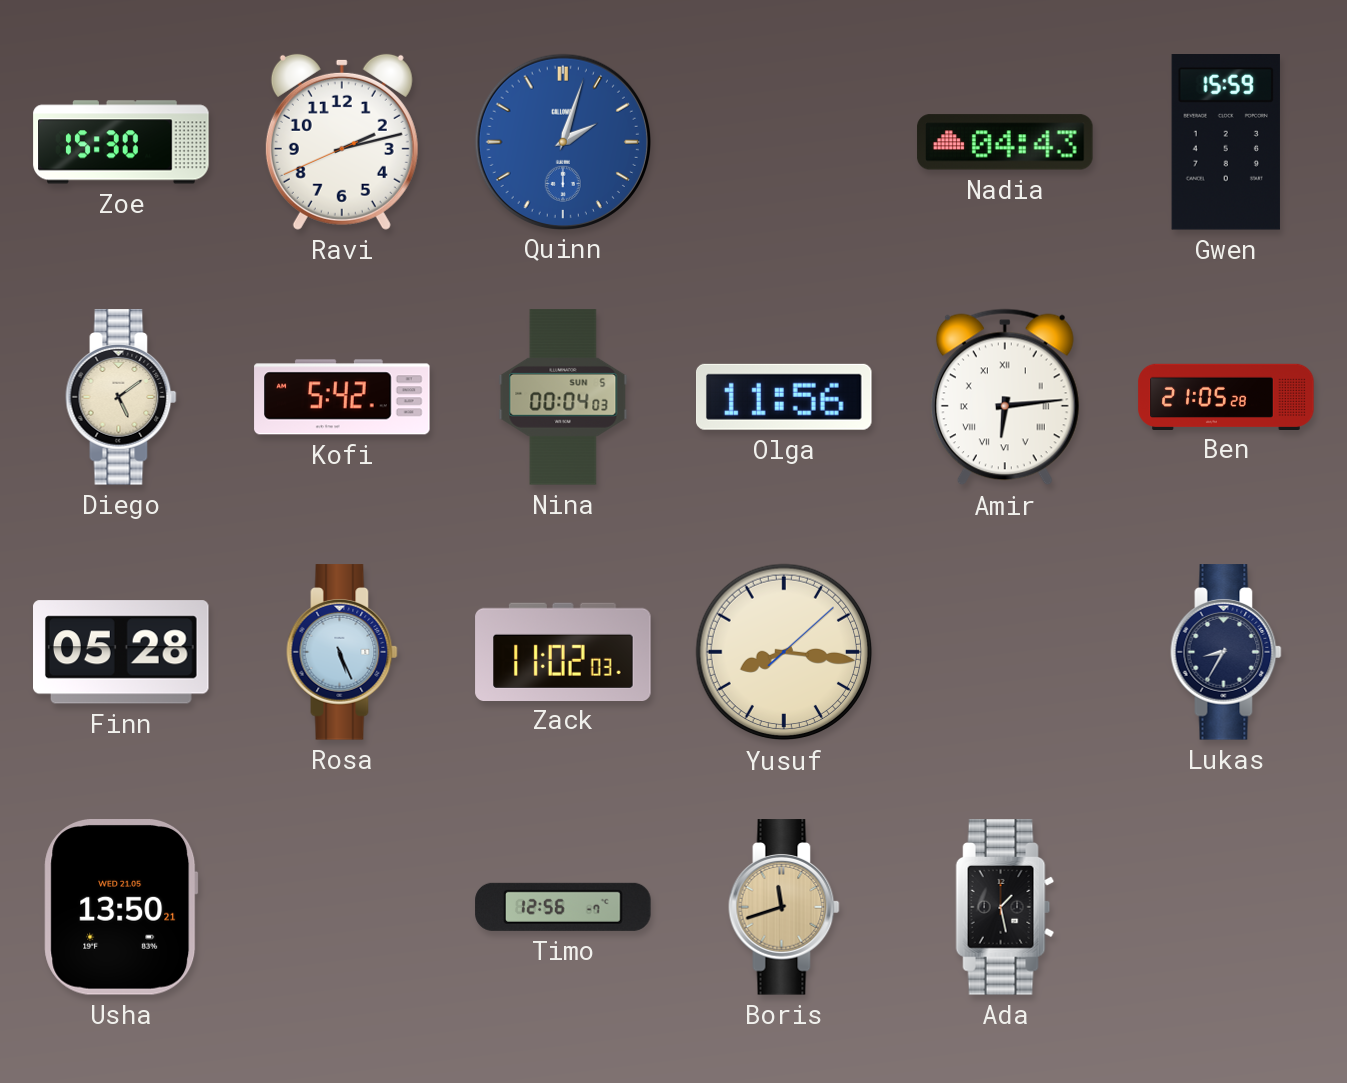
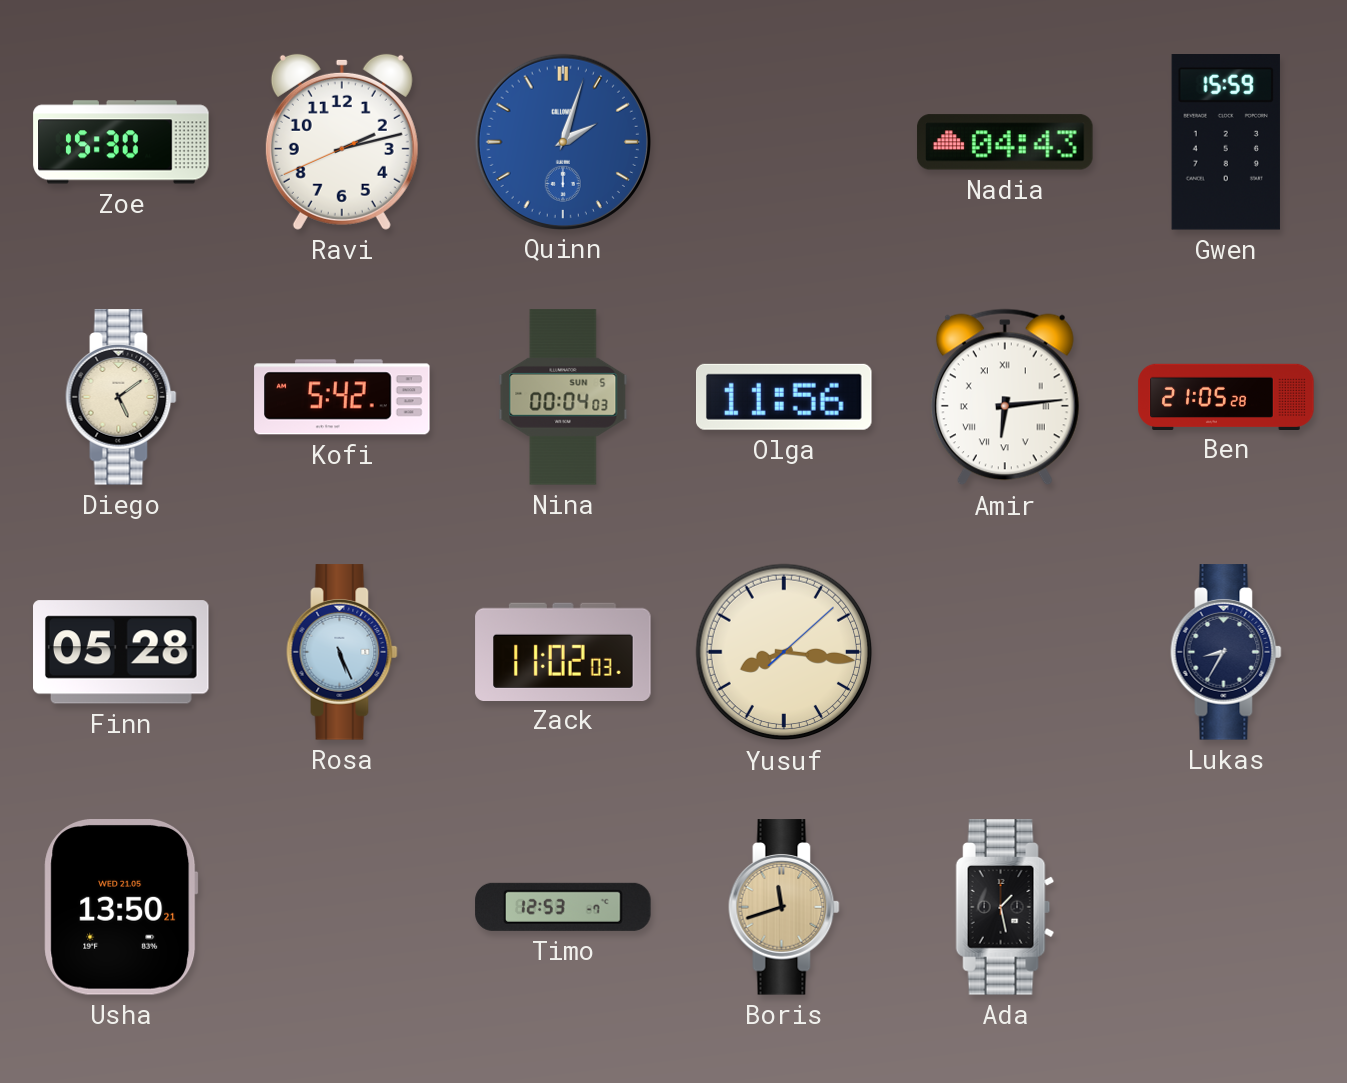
Timo: 12:56 -> 12:53 (563, 907)
